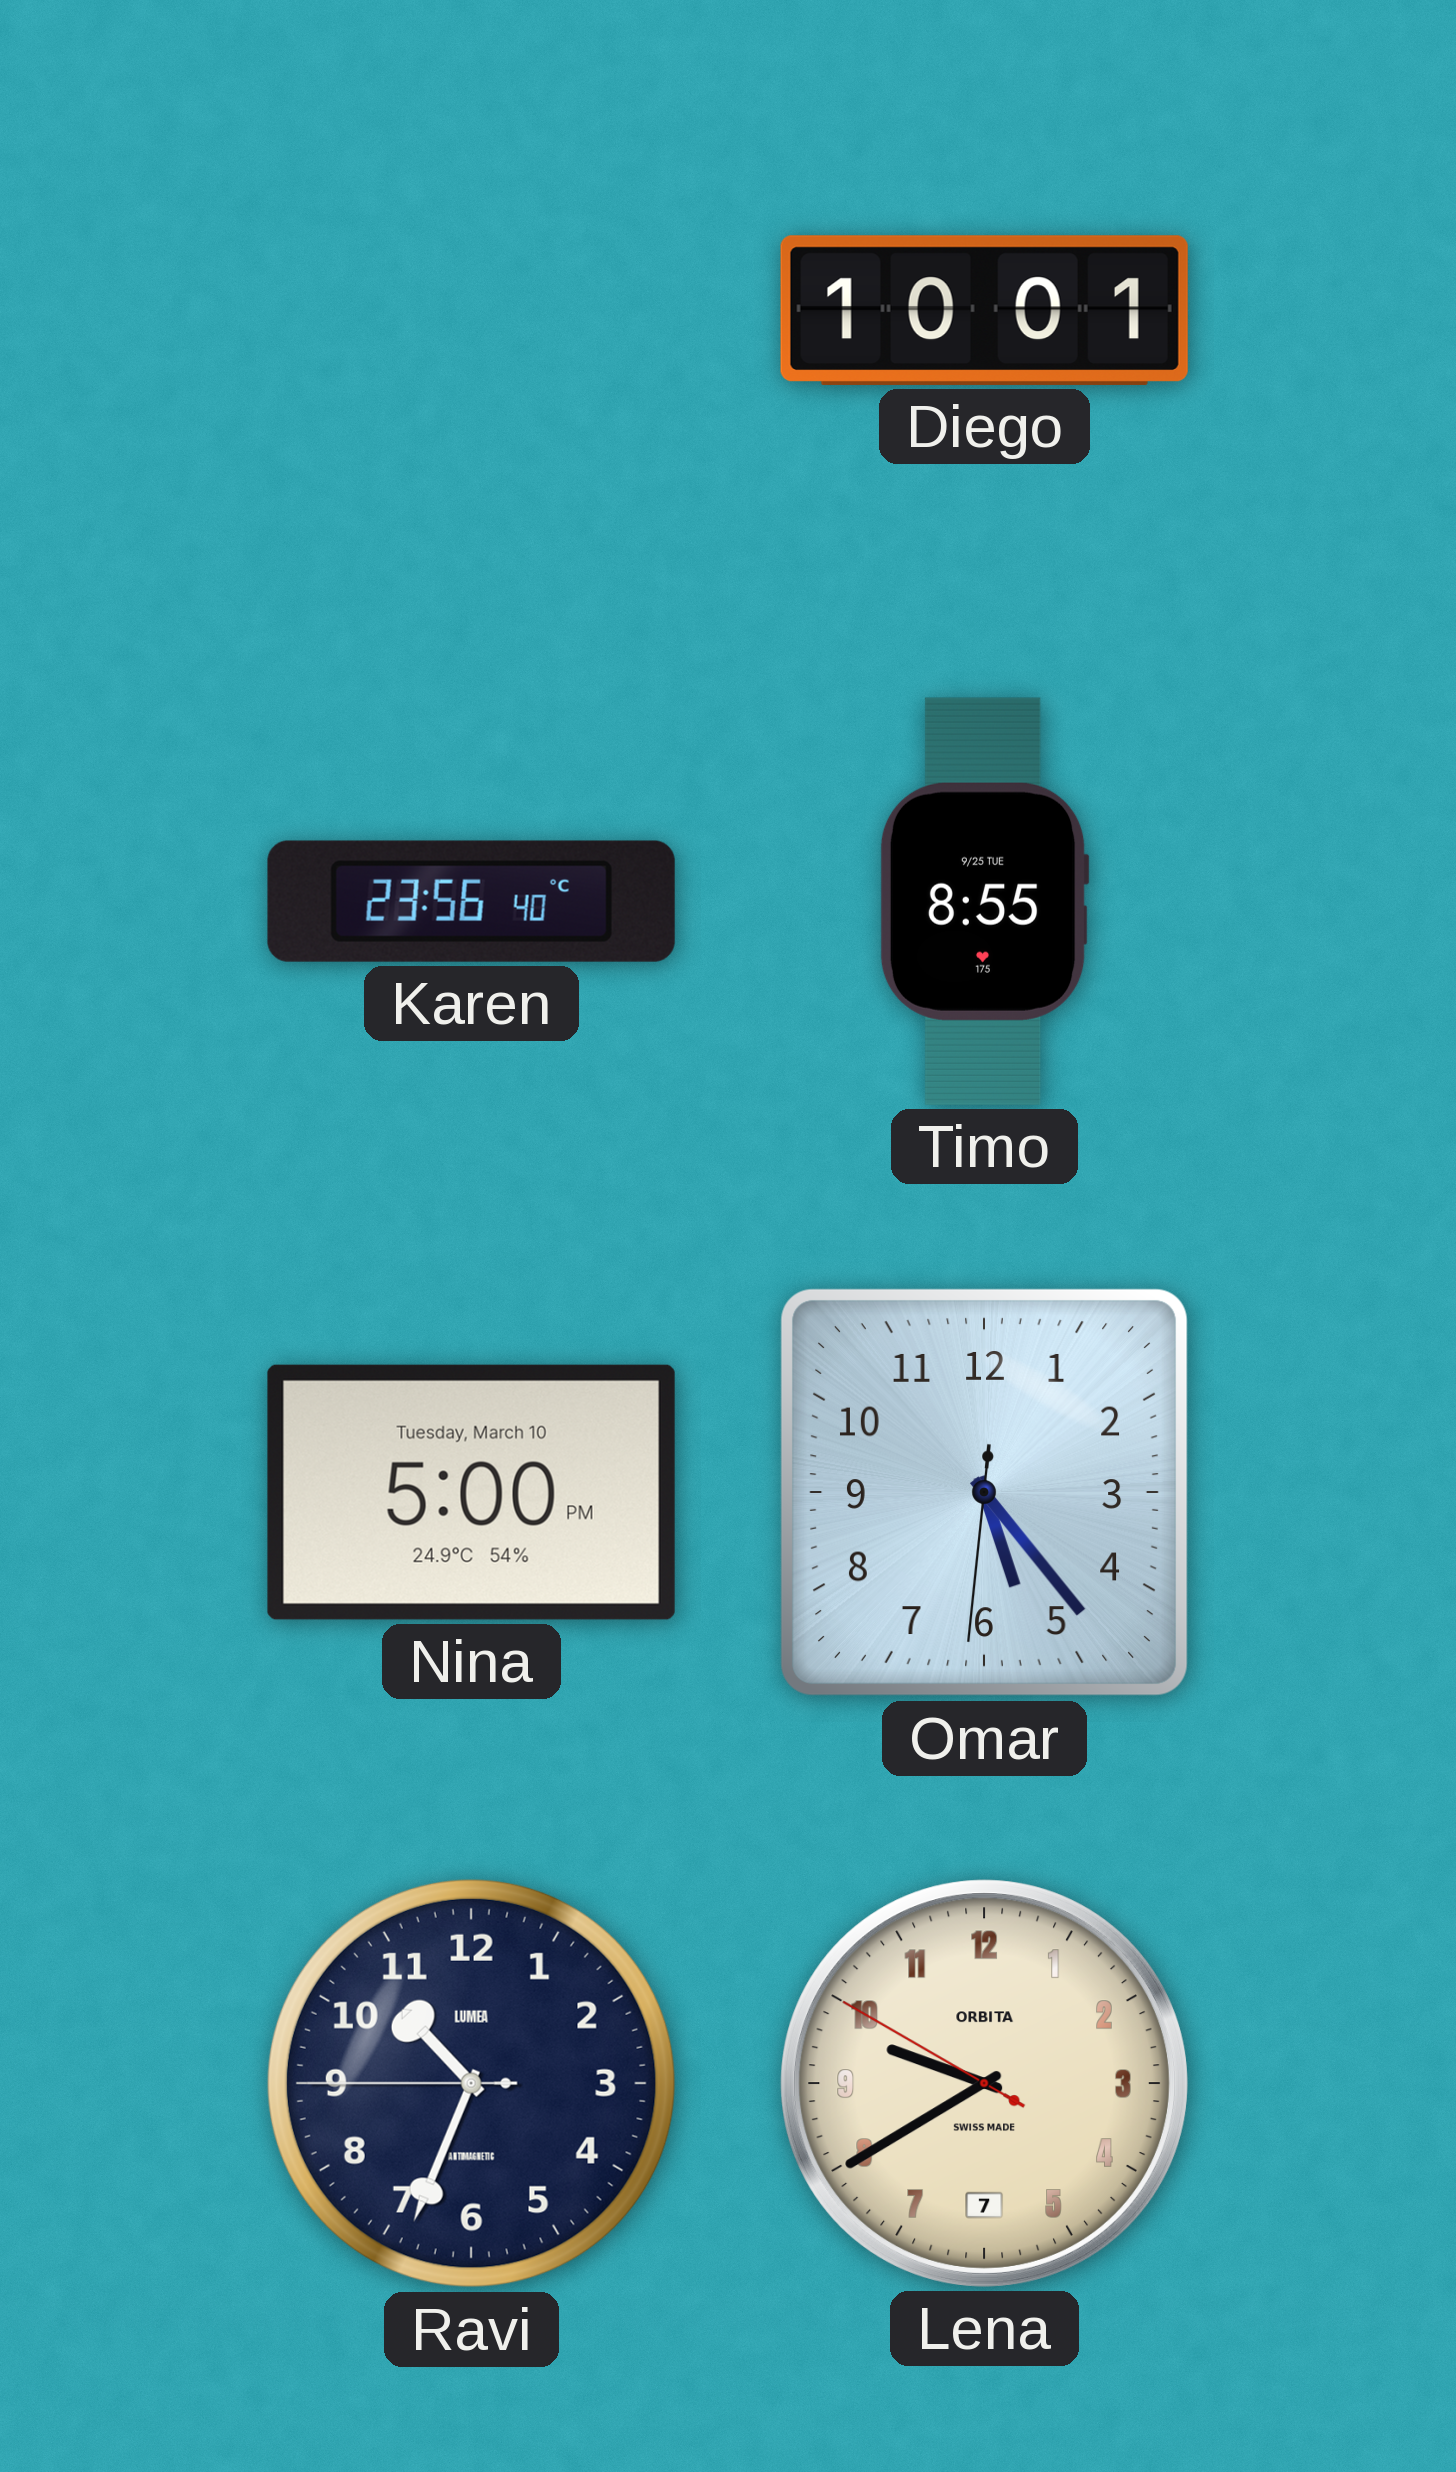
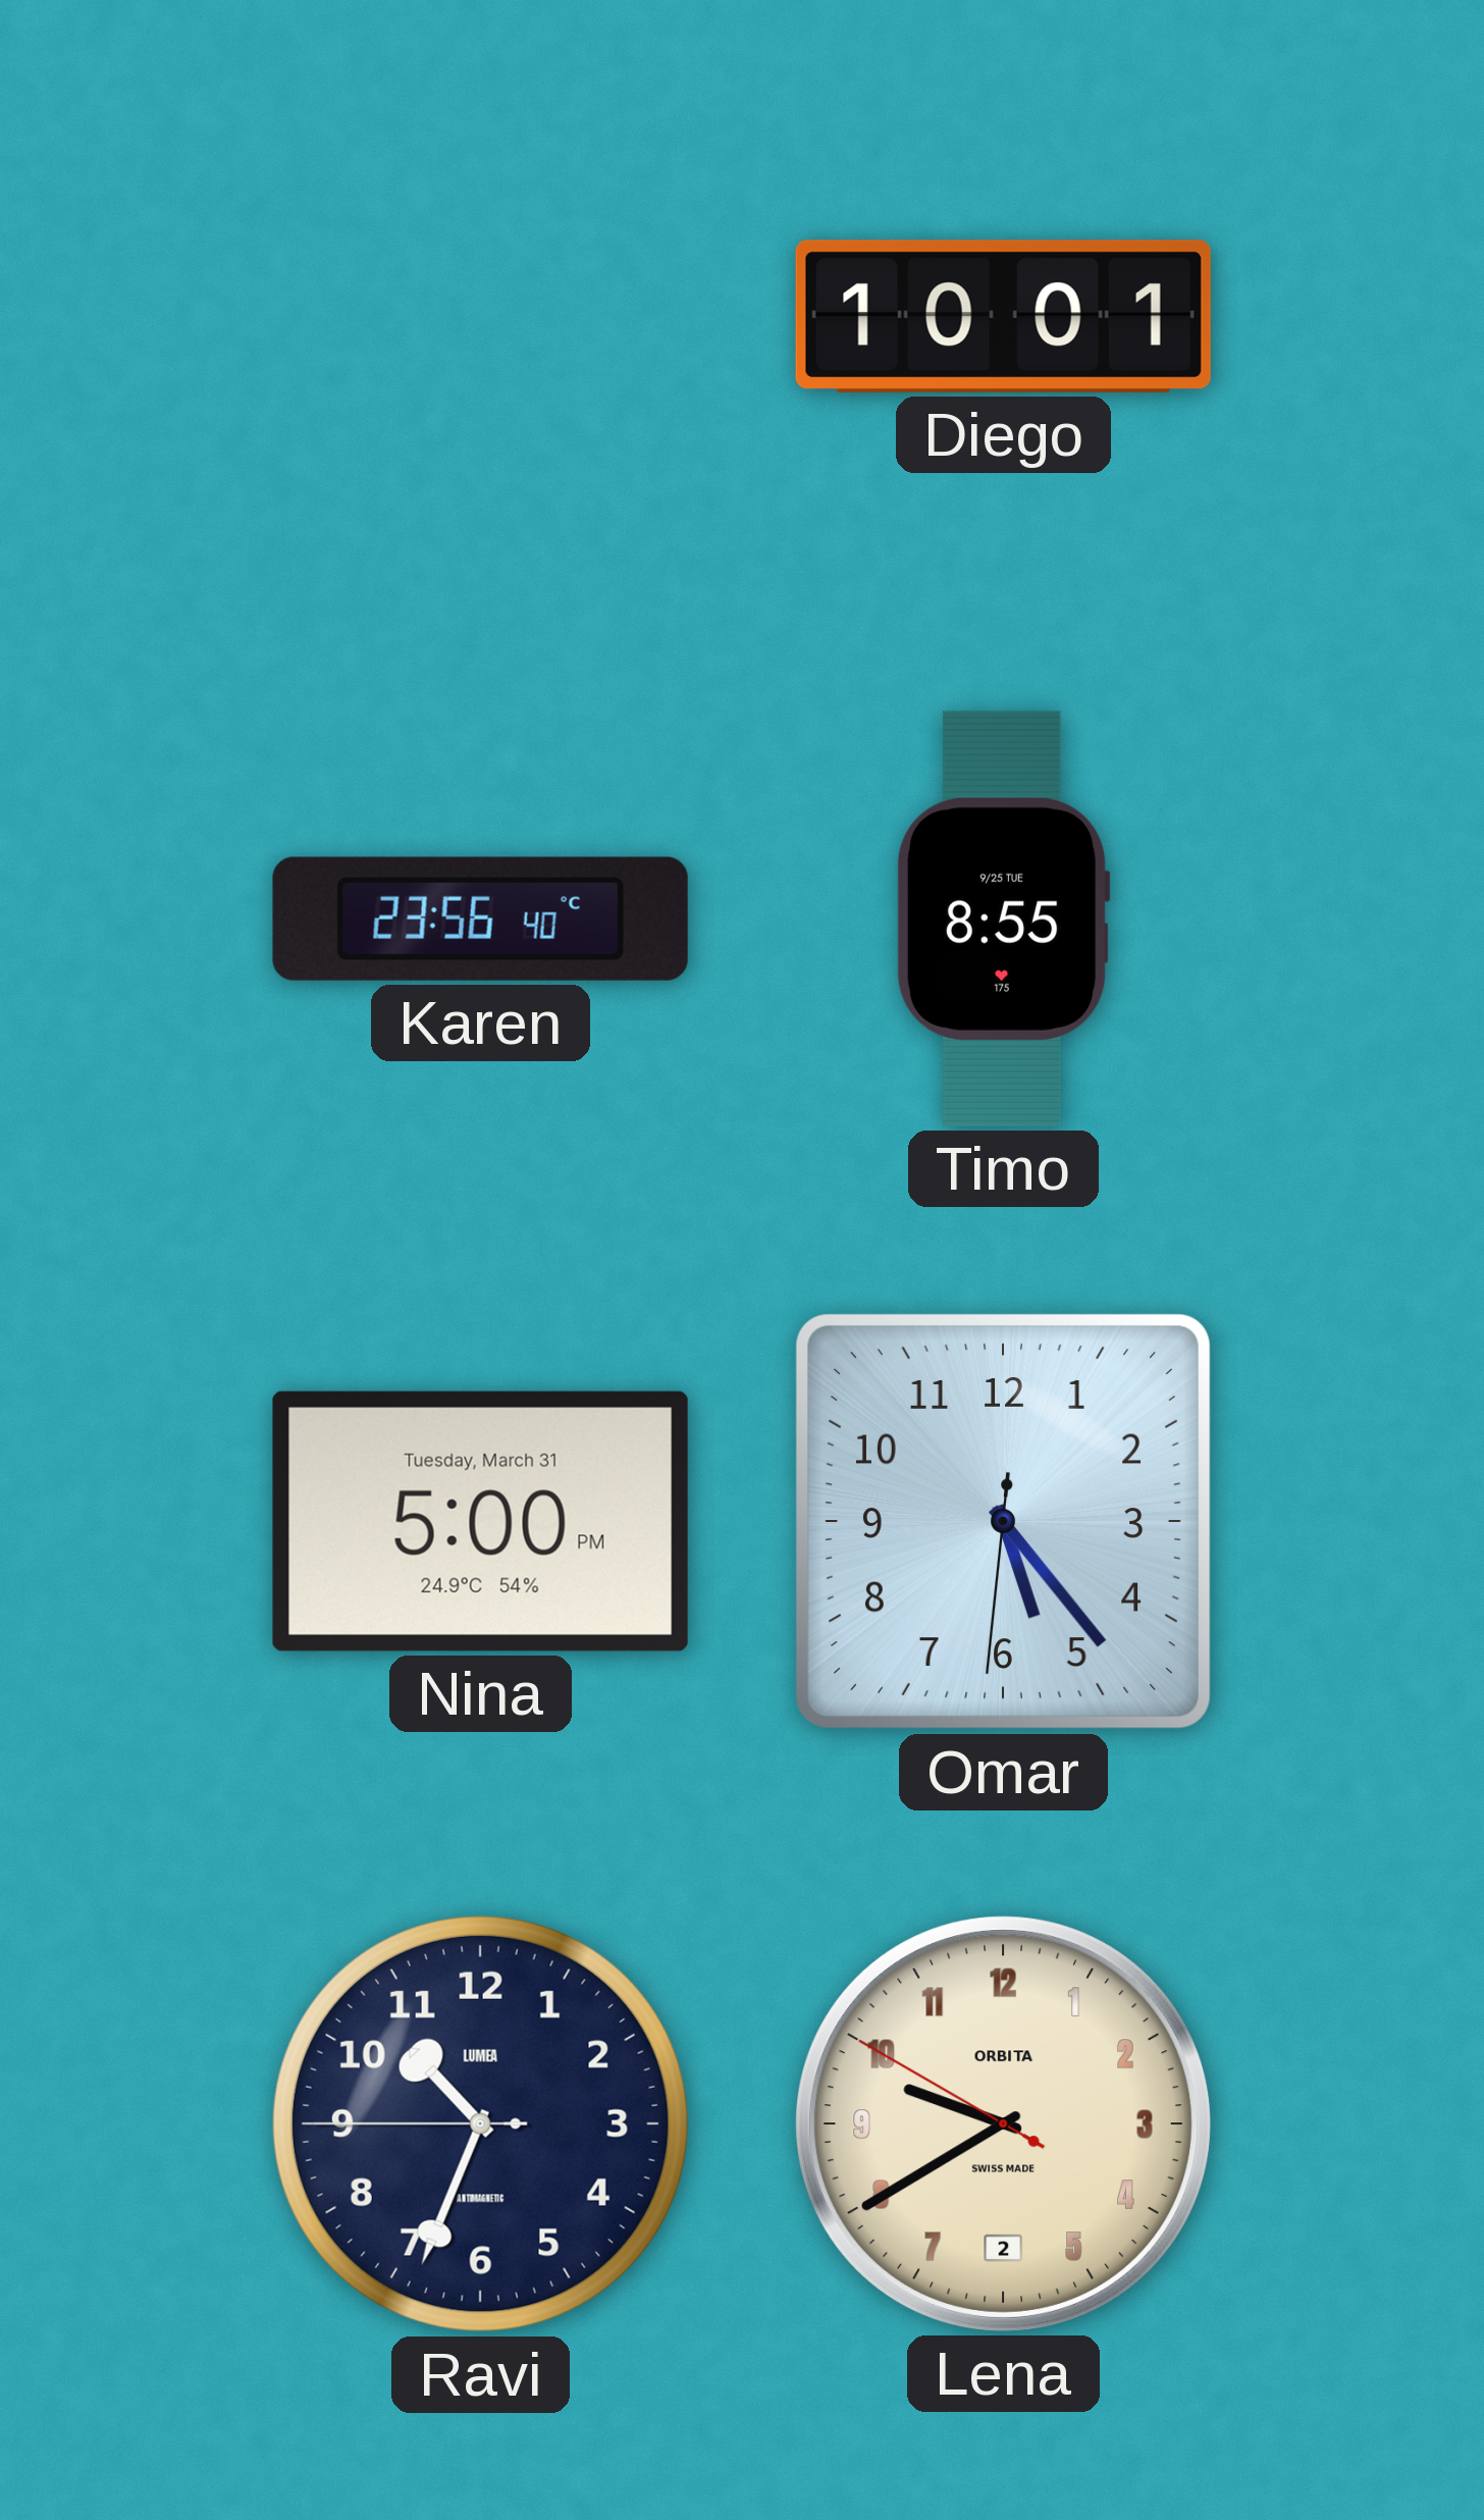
Nina date: Tuesday, March 10 -> Tuesday, March 31 (480, 1521)
Lena date: 7 -> 2 (1003, 2123)
